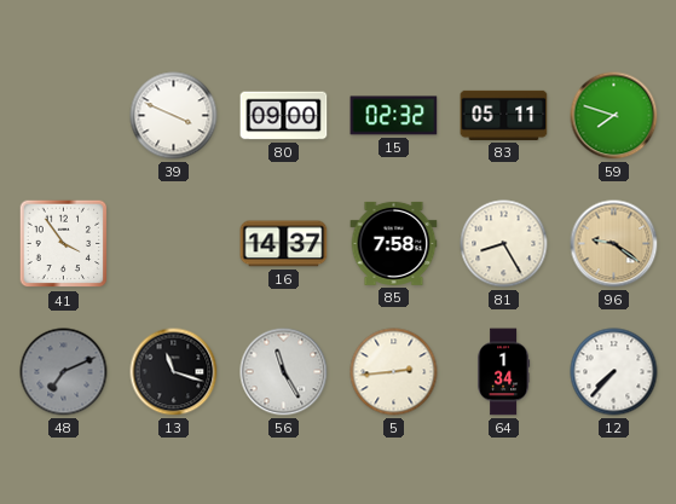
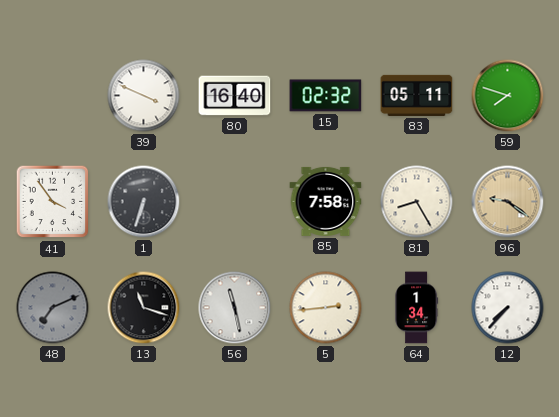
80: 09:00 -> 16:40 (235, 96)
1: none -> 6:33 (144, 202)
16: 14:37 -> none (284, 244)
56: 11:25 -> 11:28 (235, 308)
